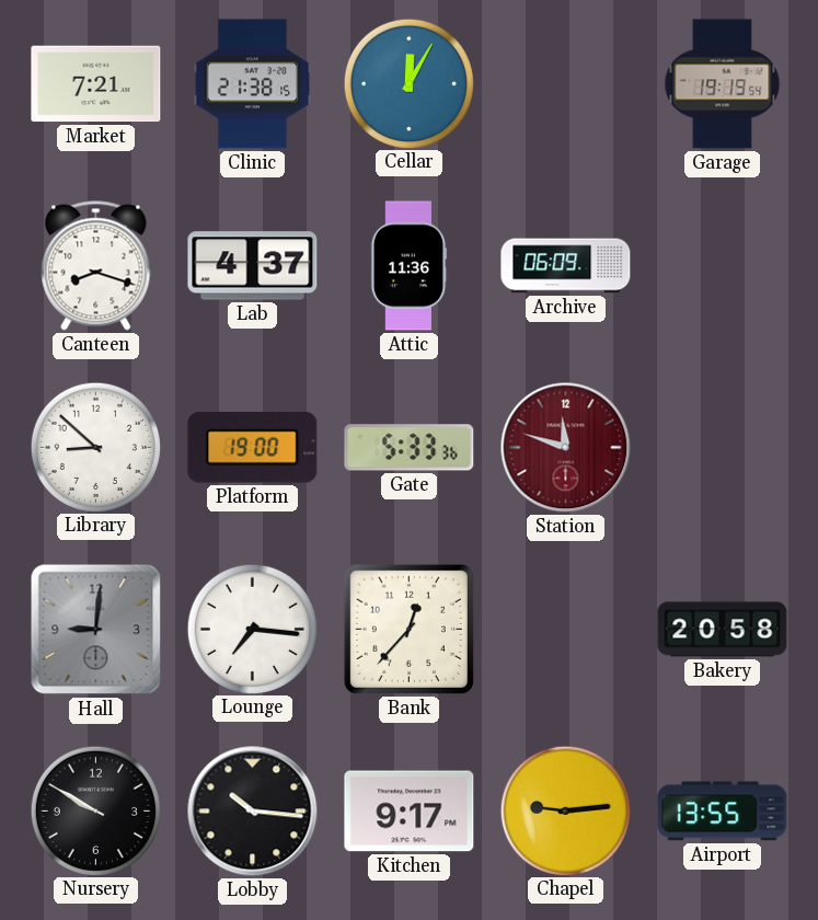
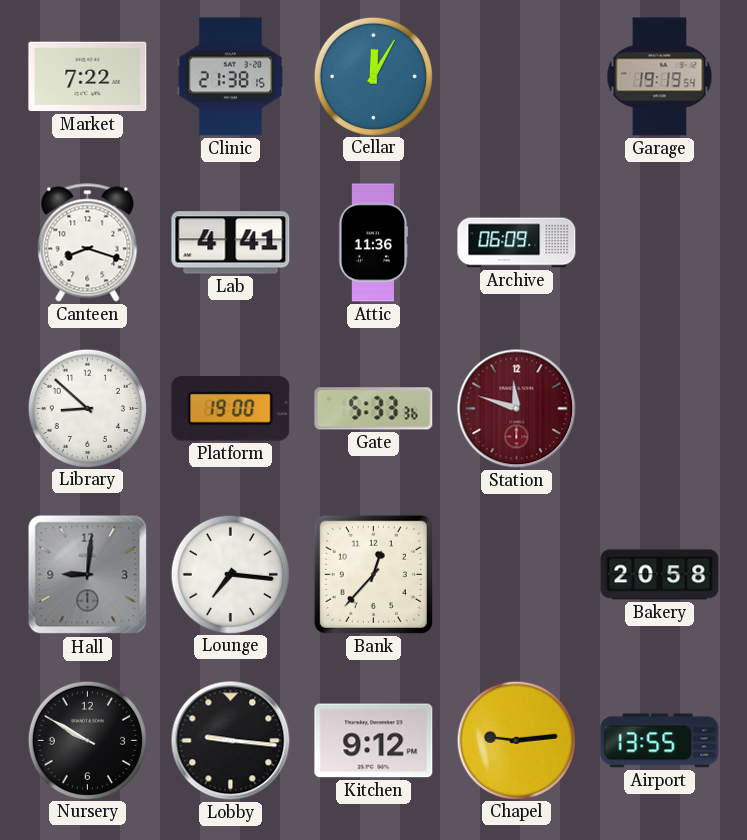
Market: 7:21 -> 7:22 (88, 77)
Lab: 4:37 -> 4:41 (231, 243)
Lobby: 10:16 -> 9:16 (231, 741)
Kitchen: 9:17 -> 9:12 (374, 741)
